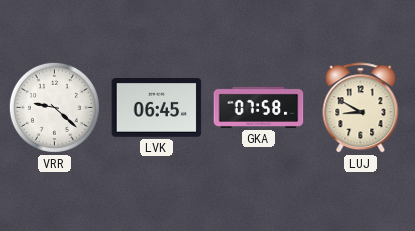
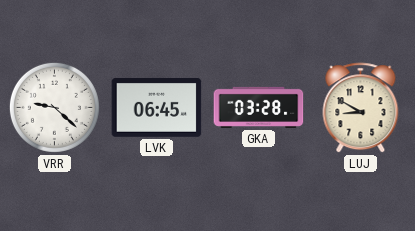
GKA: 07:58 -> 03:28 (259, 107)
